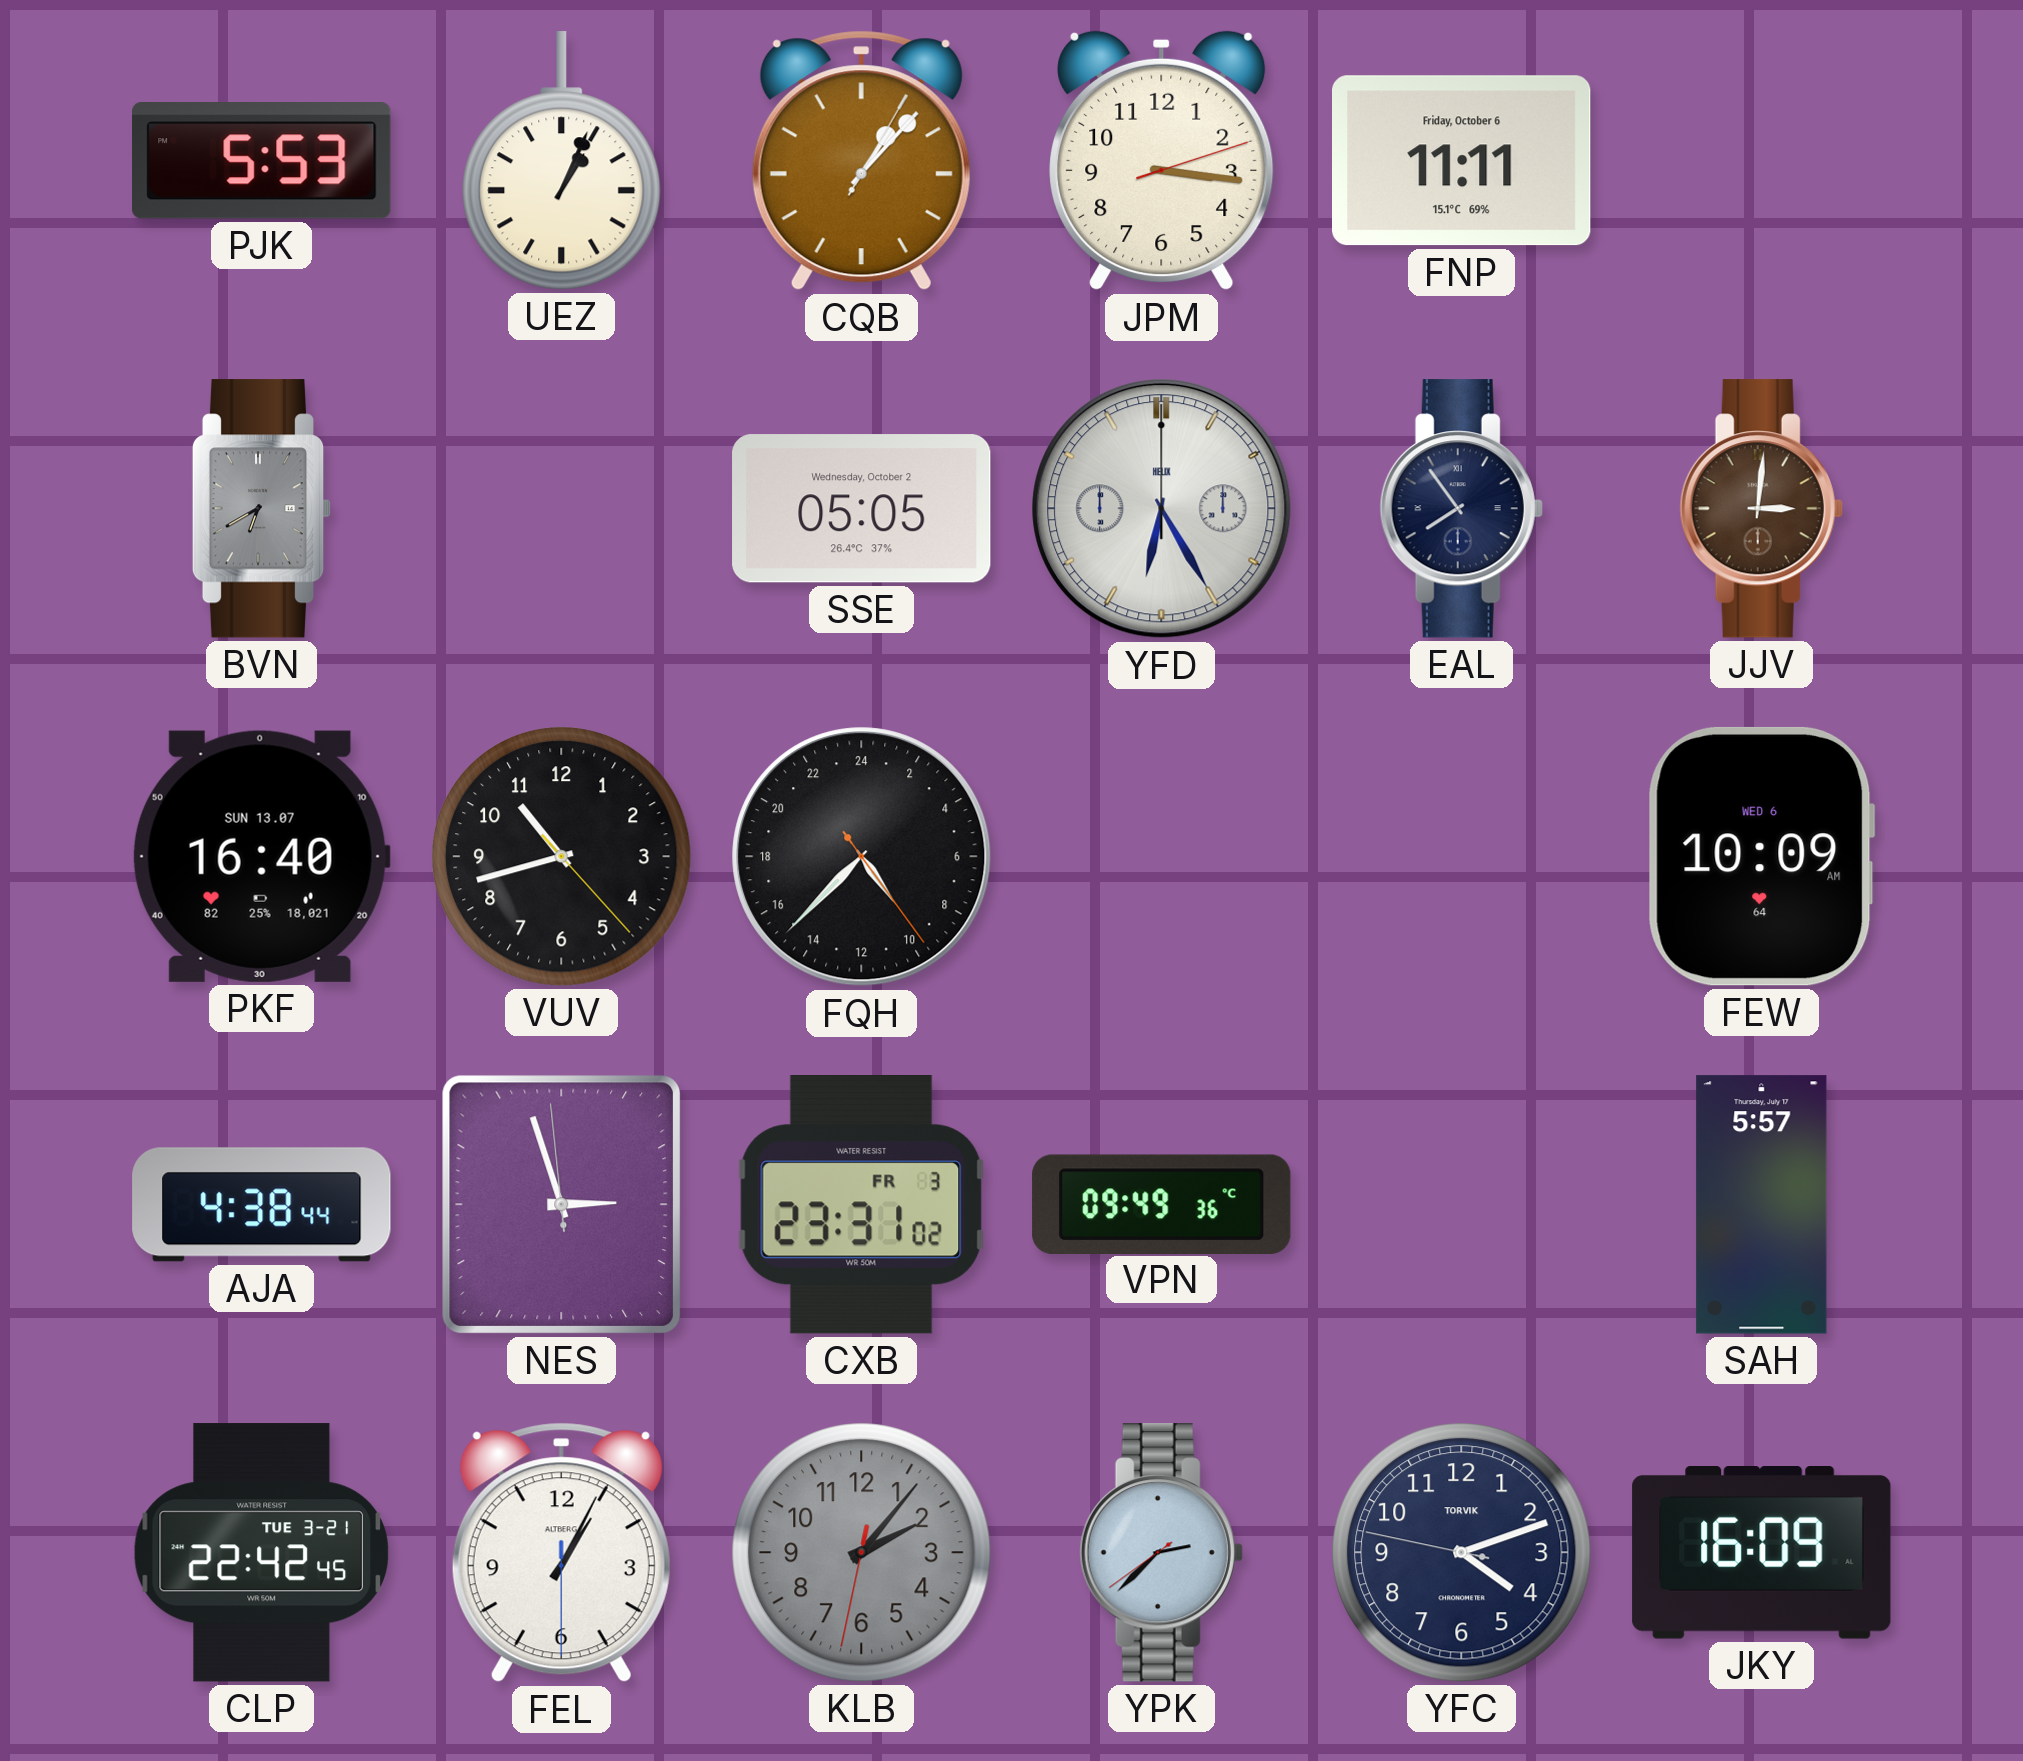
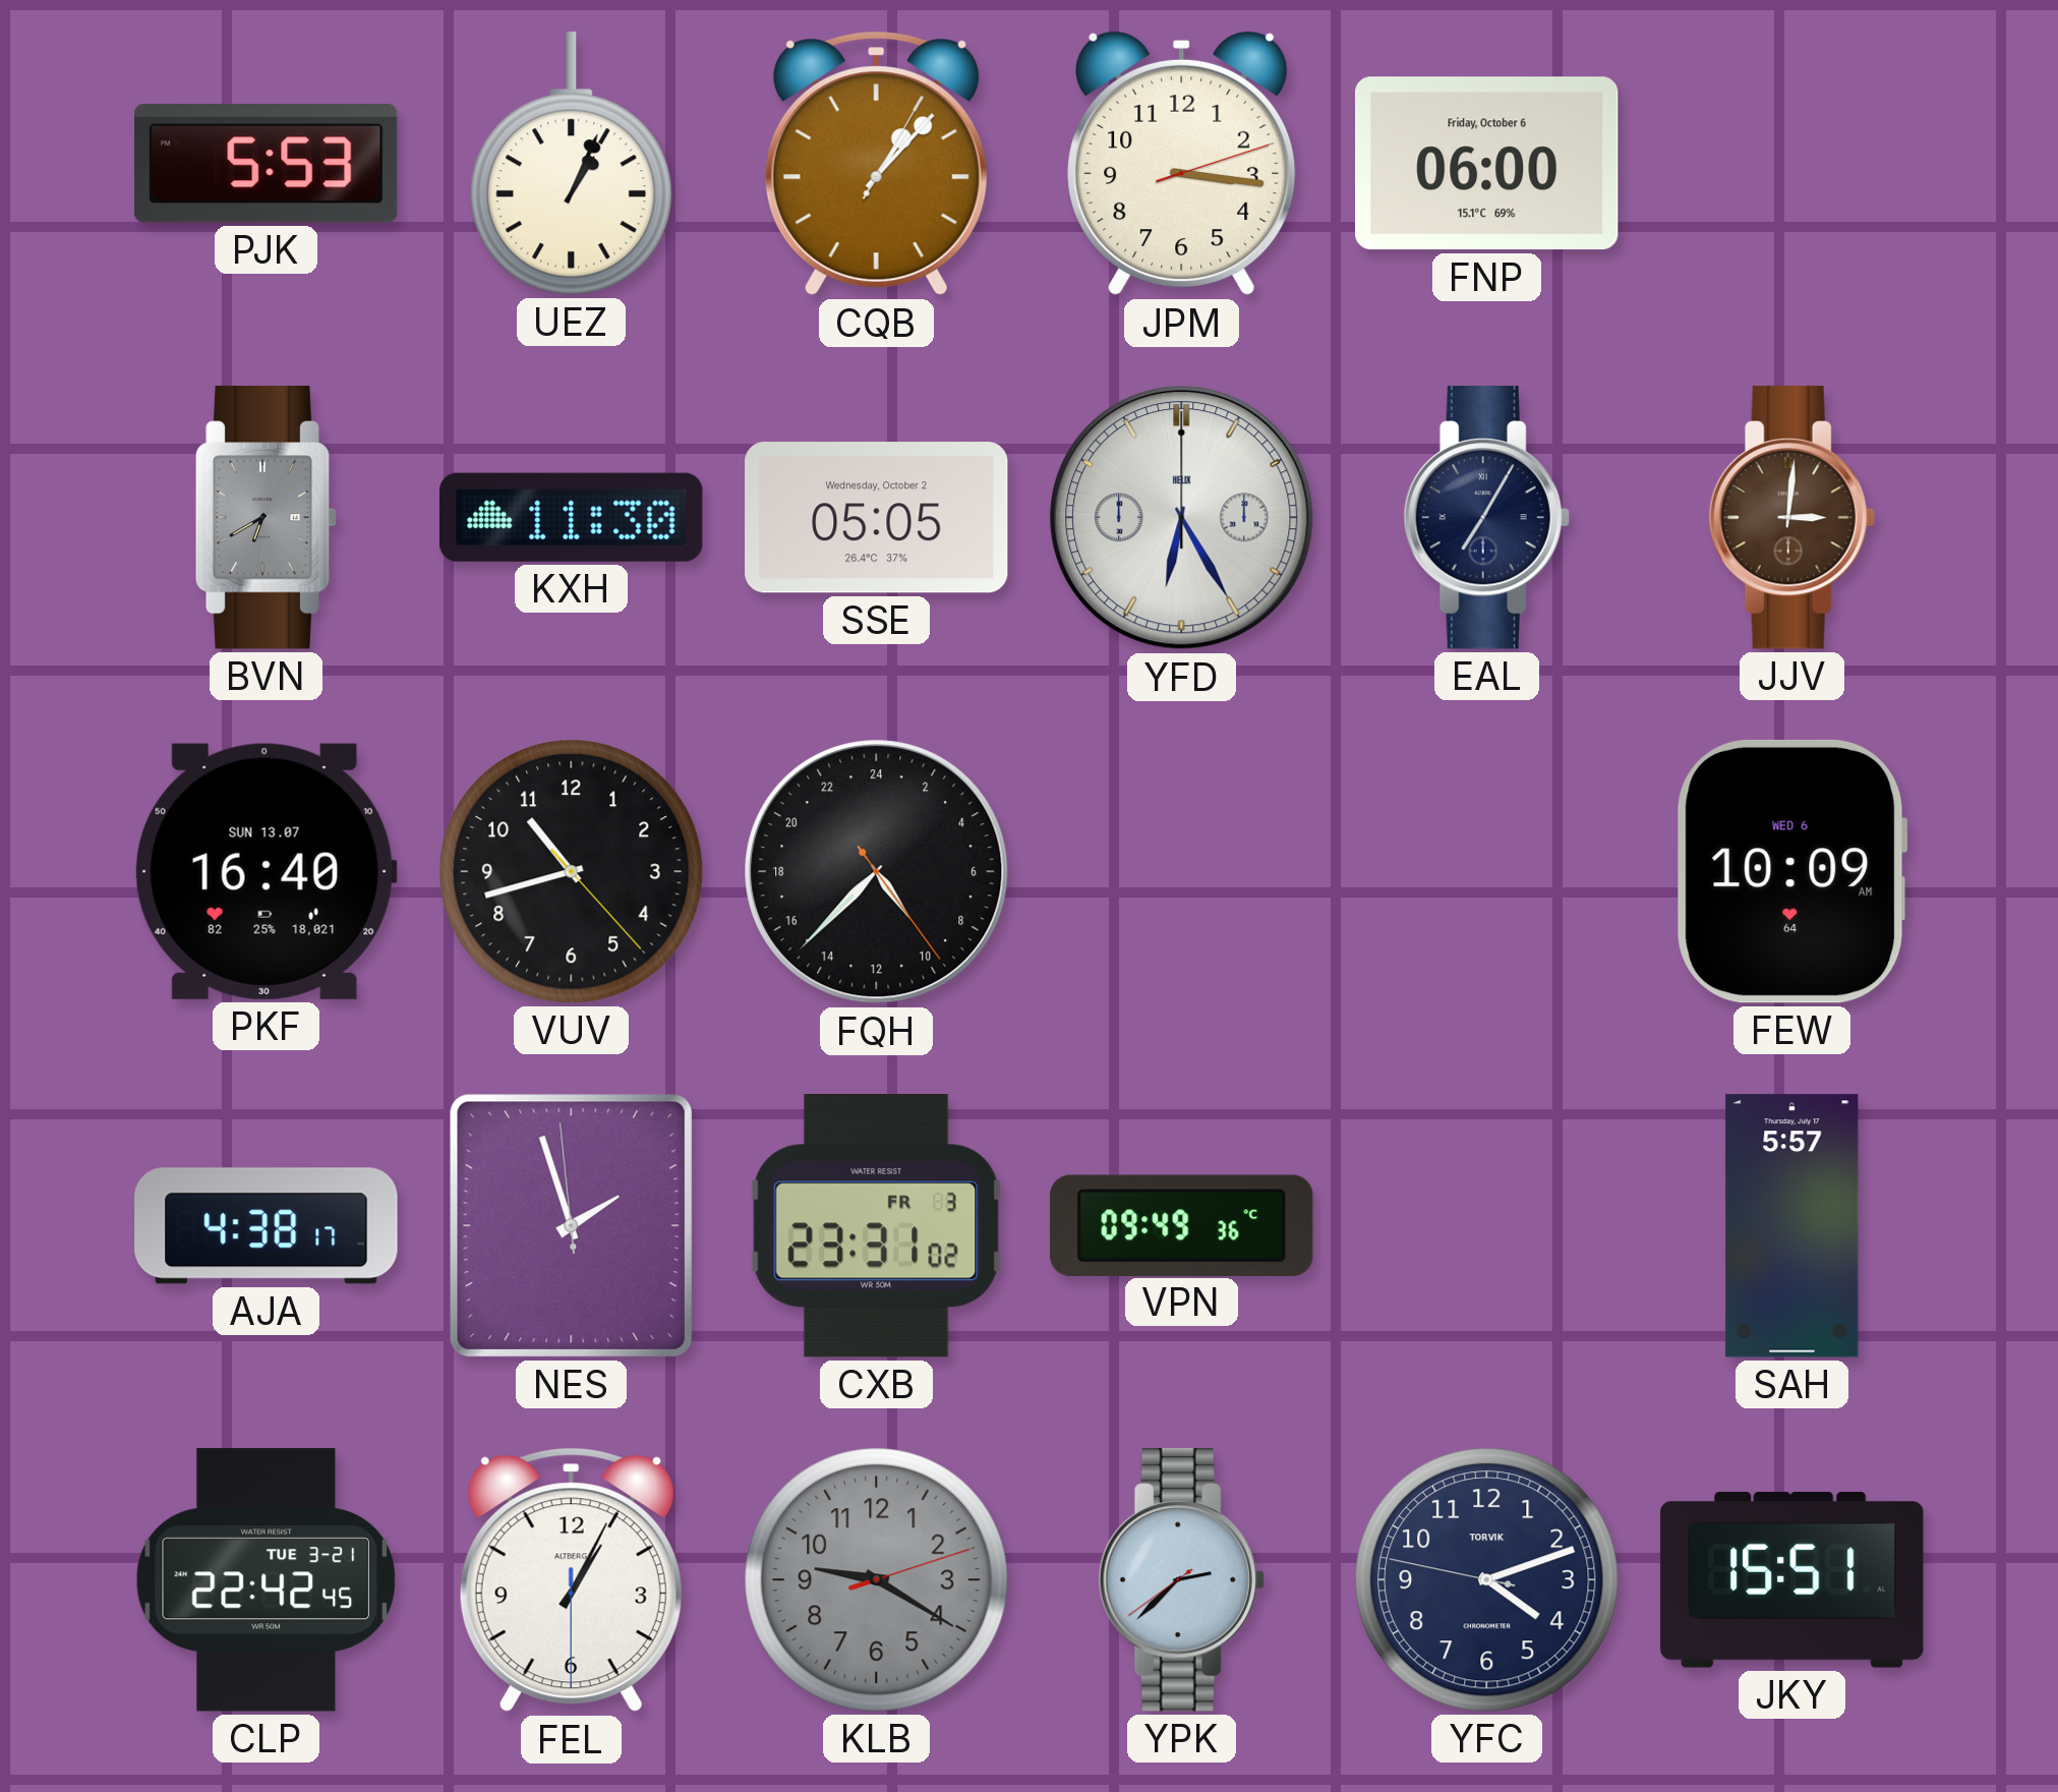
FNP: 11:11 -> 06:00 (1487, 164)
KXH: none -> 11:30 (572, 517)
EAL: 7:54 -> 7:05 (1486, 518)
AJA: 4:38:44 -> 4:38:17 (267, 1226)
NES: 2:56 -> 1:56 (571, 1225)
KLB: 2:06 -> 9:20 (877, 1580)
JKY: 16:09 -> 15:51 (1792, 1580)
